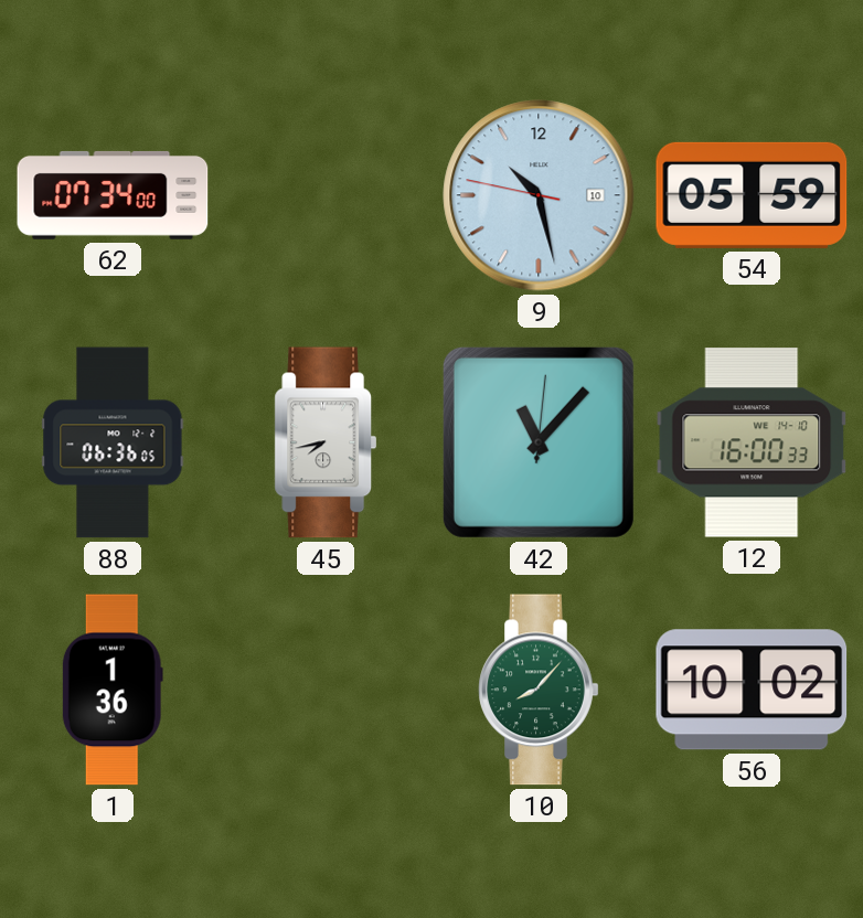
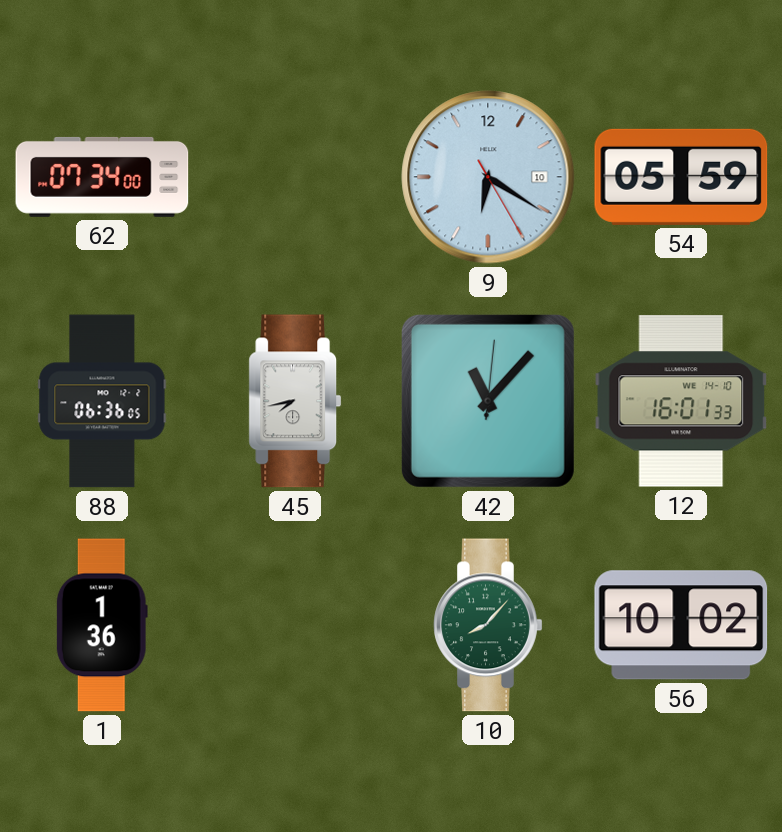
9: 10:27 -> 6:20 (488, 177)
12: 16:00 -> 16:01 (681, 401)
